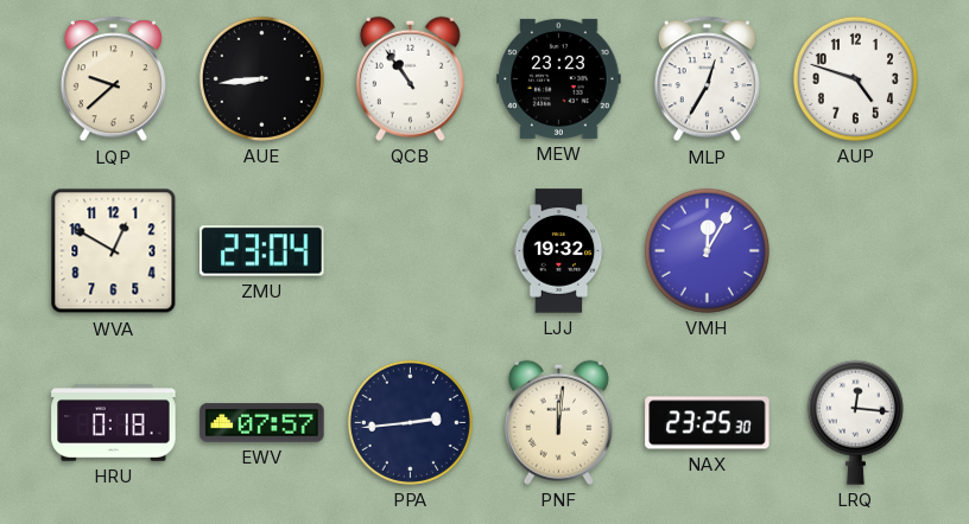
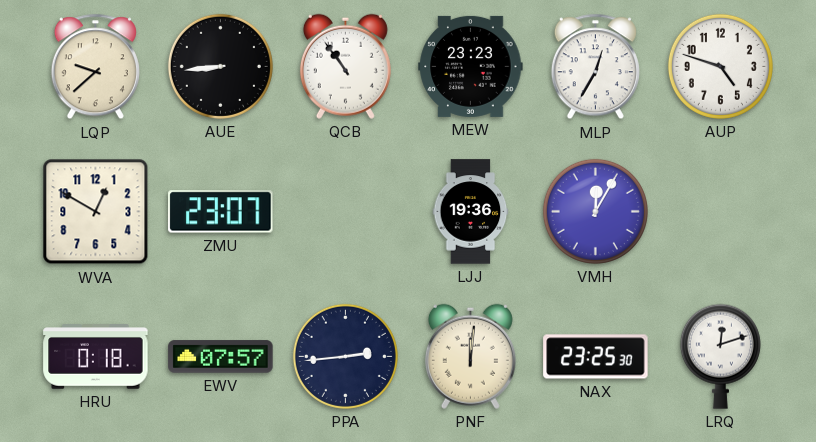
ZMU: 23:04 -> 23:07 (221, 212)
LJJ: 19:32 -> 19:36 (471, 212)
LRQ: 12:16 -> 12:12 (720, 356)
